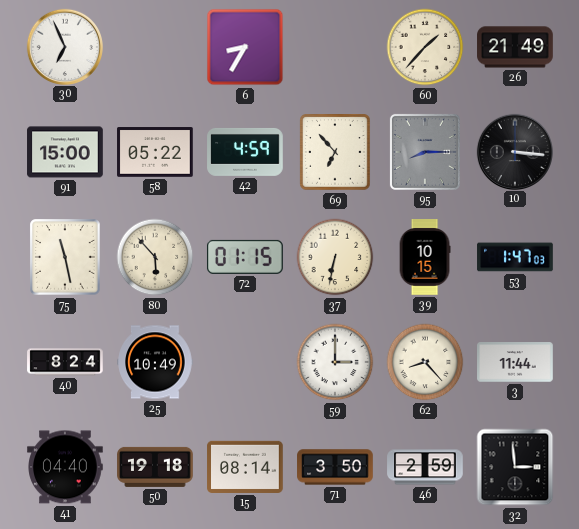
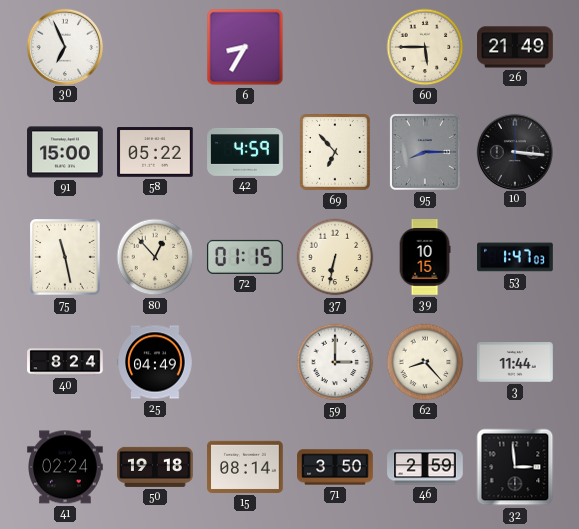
60: 1:37 -> 5:45 (425, 47)
80: 5:53 -> 12:53 (155, 257)
25: 10:49 -> 04:49 (155, 362)
41: 04:40 -> 02:24 (65, 467)
